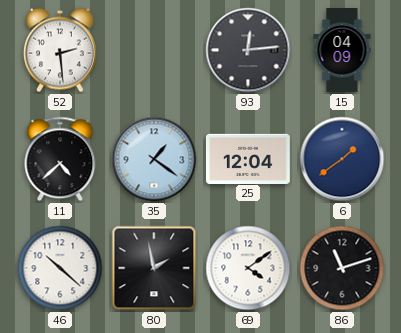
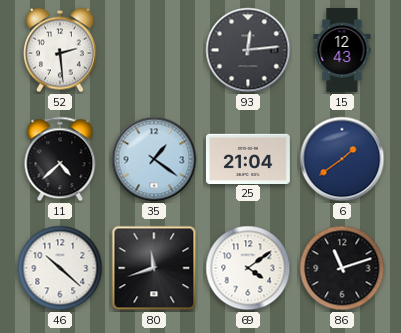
15: 04:09 -> 12:43 (342, 51)
25: 12:04 -> 21:04 (248, 158)
80: 1:58 -> 11:42 (154, 268)
